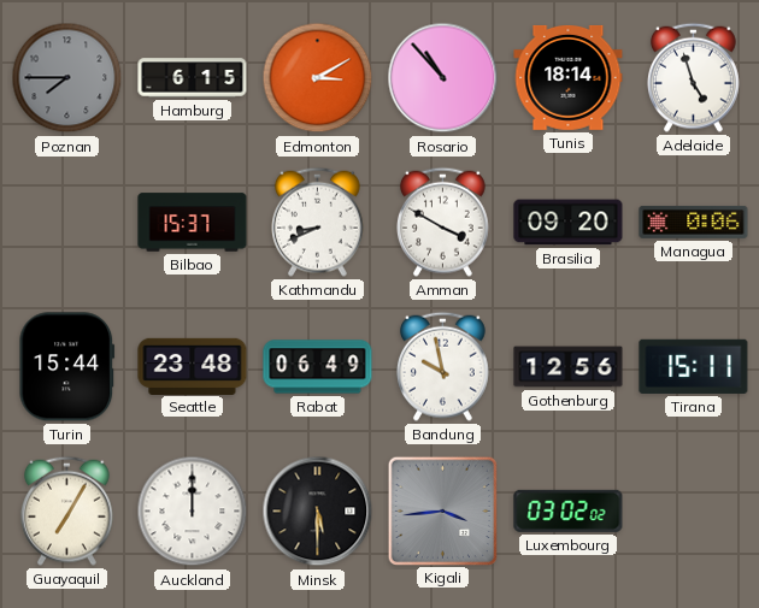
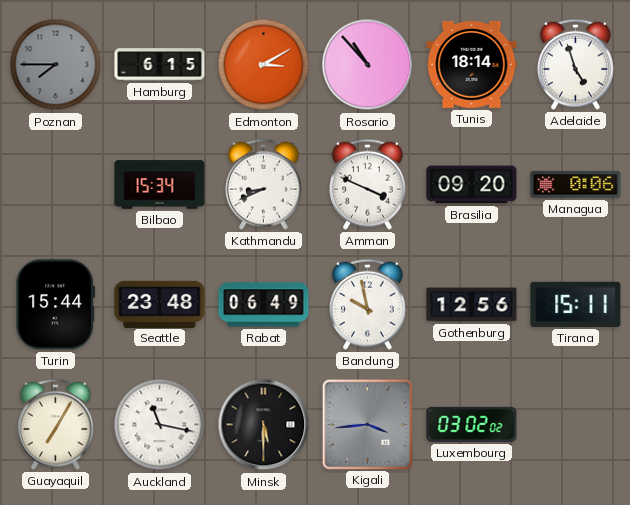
Bilbao: 15:37 -> 15:34 (160, 185)
Amman: 3:50 -> 3:49 (367, 184)
Auckland: 12:00 -> 11:17 (160, 425)
